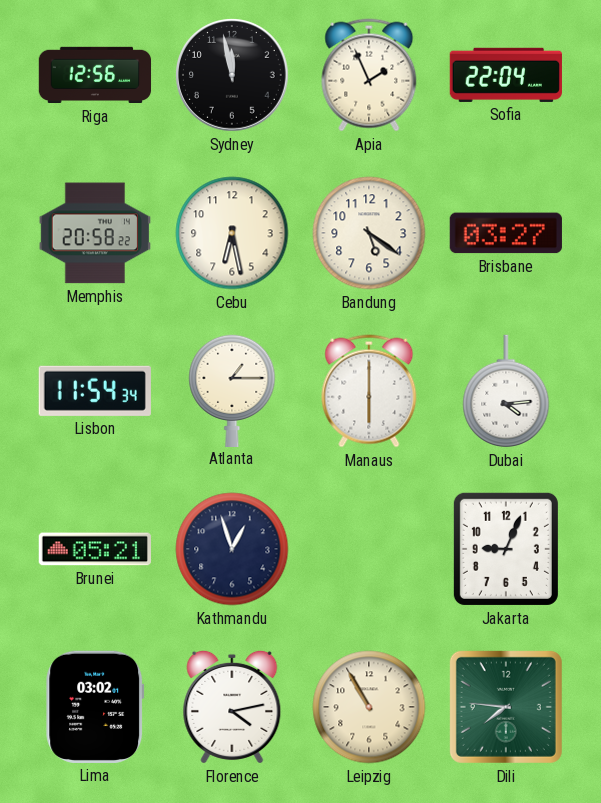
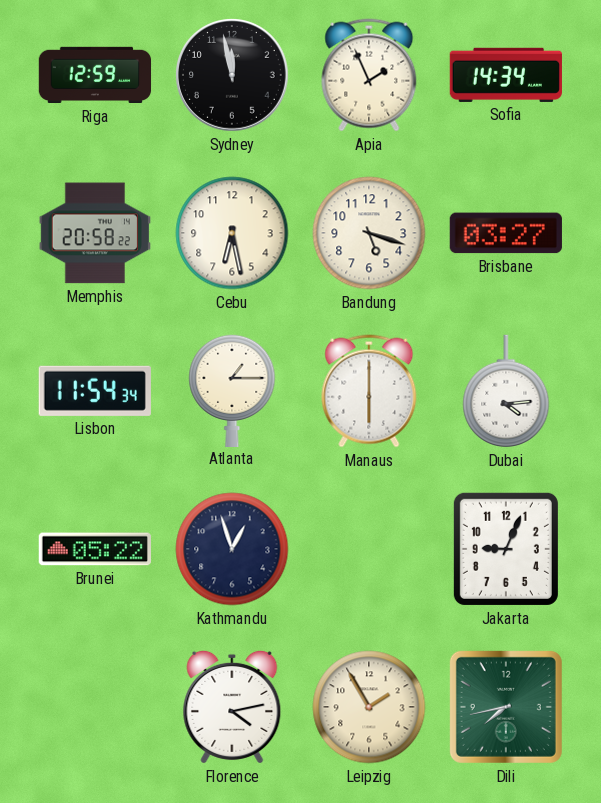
Riga: 12:56 -> 12:59 (95, 75)
Sofia: 22:04 -> 14:34 (505, 75)
Bandung: 5:21 -> 5:18 (369, 233)
Brunei: 05:21 -> 05:22 (94, 549)
Lima: 03:02 -> none (95, 707)
Leipzig: 10:55 -> 1:55 (369, 707)
Dili: 7:46 -> 7:43 (506, 707)
